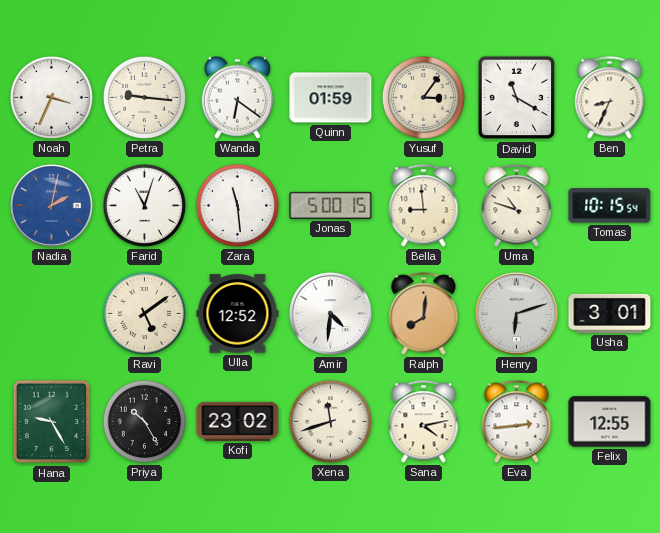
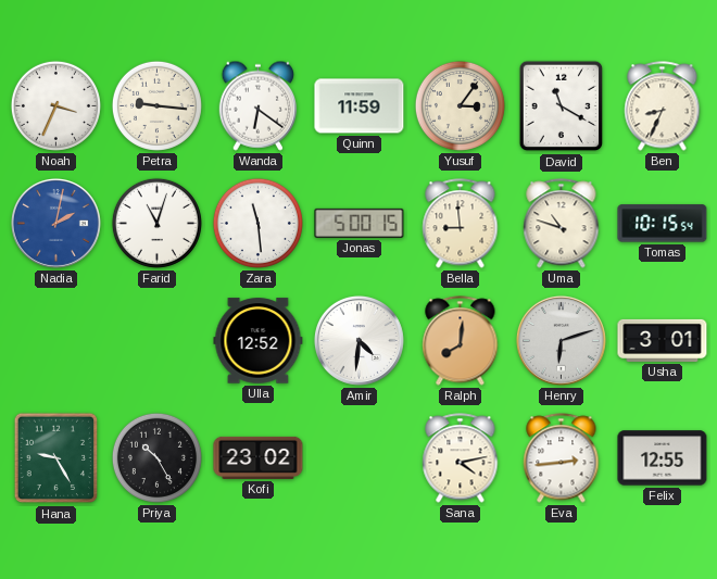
Quinn: 01:59 -> 11:59 (360, 106)
Ravi: 5:09 -> none (144, 313)
Xena: 11:42 -> none (330, 421)
